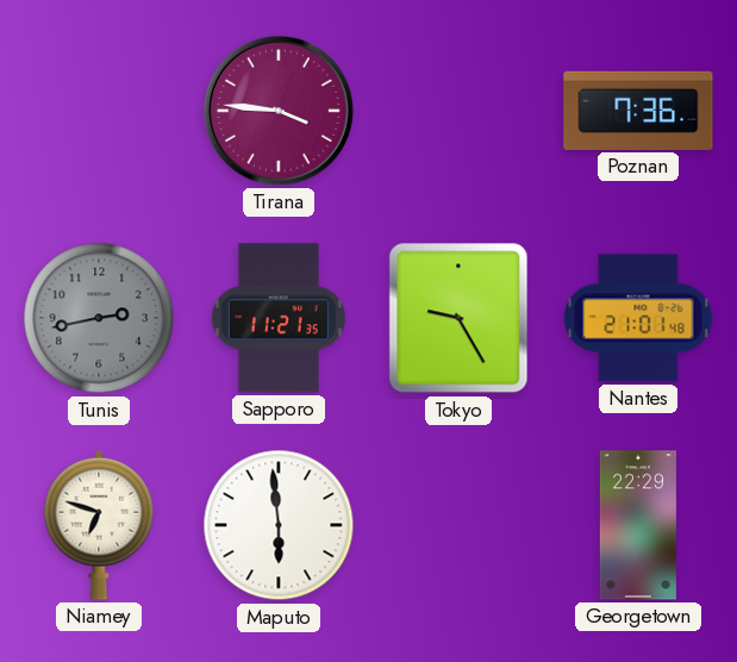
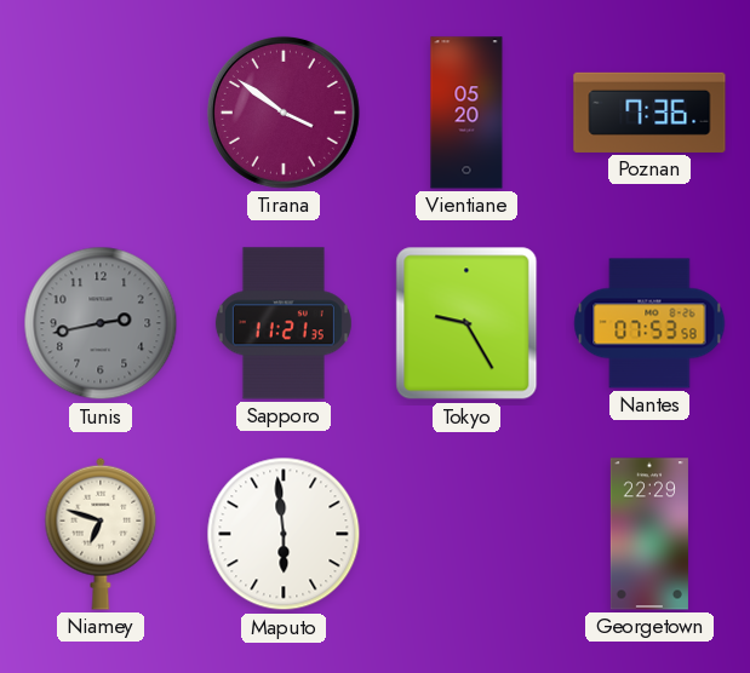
Tirana: 3:46 -> 3:51 (284, 113)
Vientiane: none -> 05:20 (466, 113)
Nantes: 21:01 -> 07:53 (649, 323)
